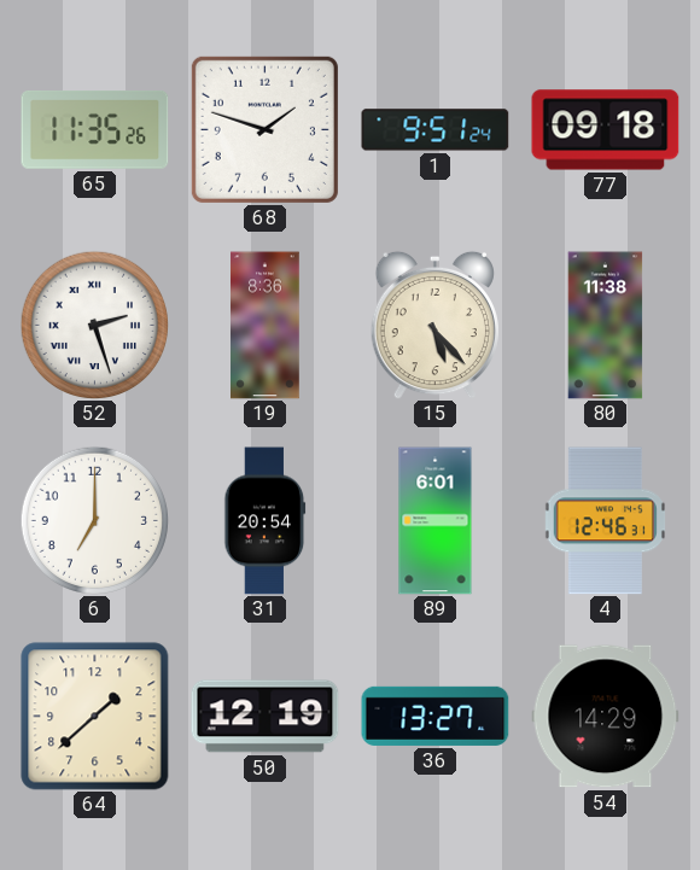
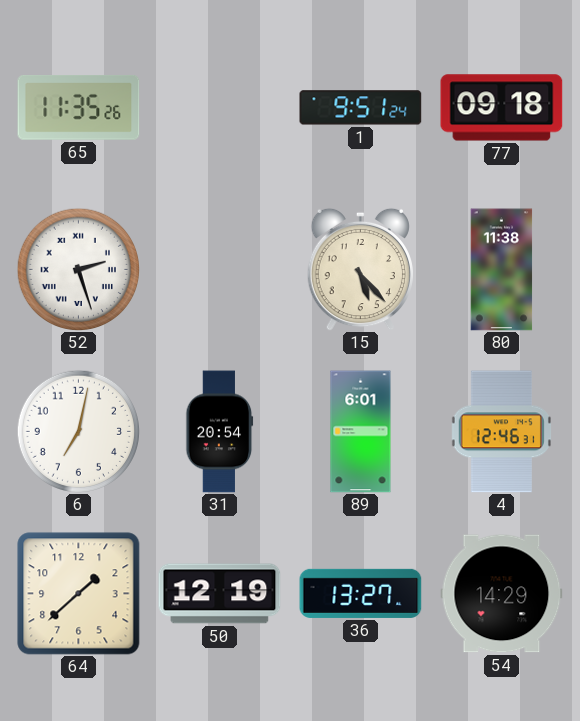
68: 1:48 -> none (264, 129)
19: 8:36 -> none (266, 326)
6: 7:00 -> 7:02 (78, 431)
